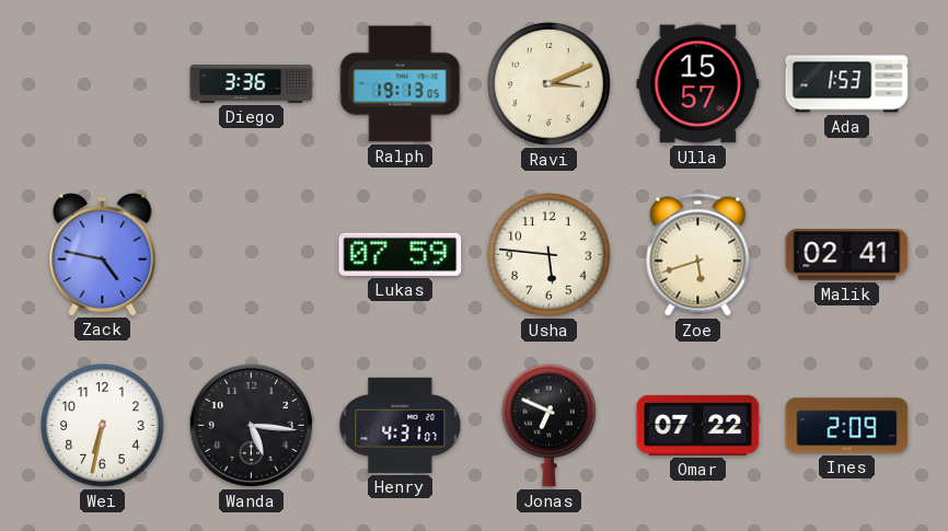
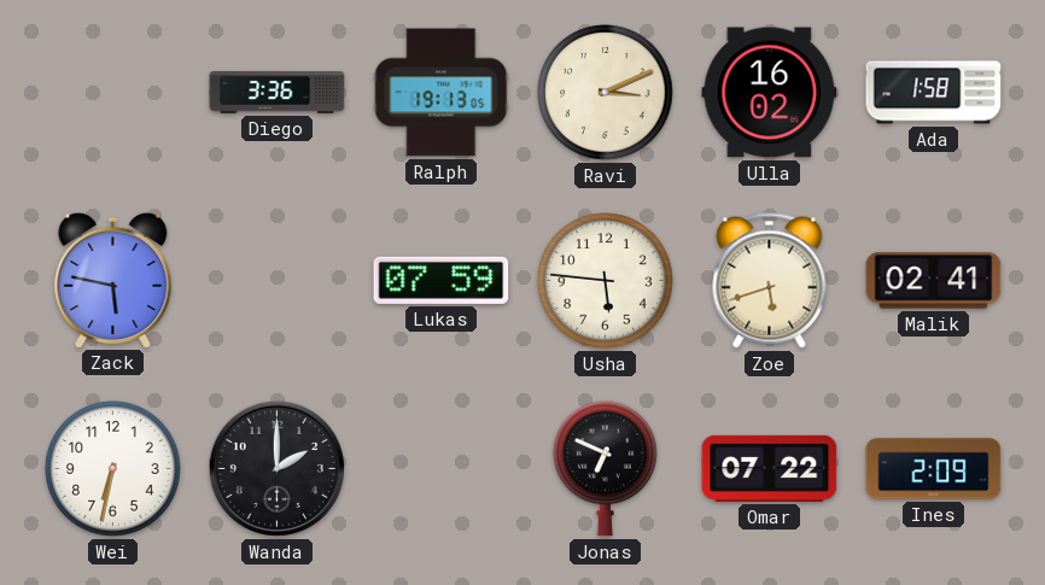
Ulla: 15:57 -> 16:02 (770, 93)
Ada: 1:53 -> 1:58 (934, 93)
Zack: 4:47 -> 5:47 (113, 280)
Wanda: 5:16 -> 2:00 (276, 468)
Henry: 4:31 -> none (401, 425)
